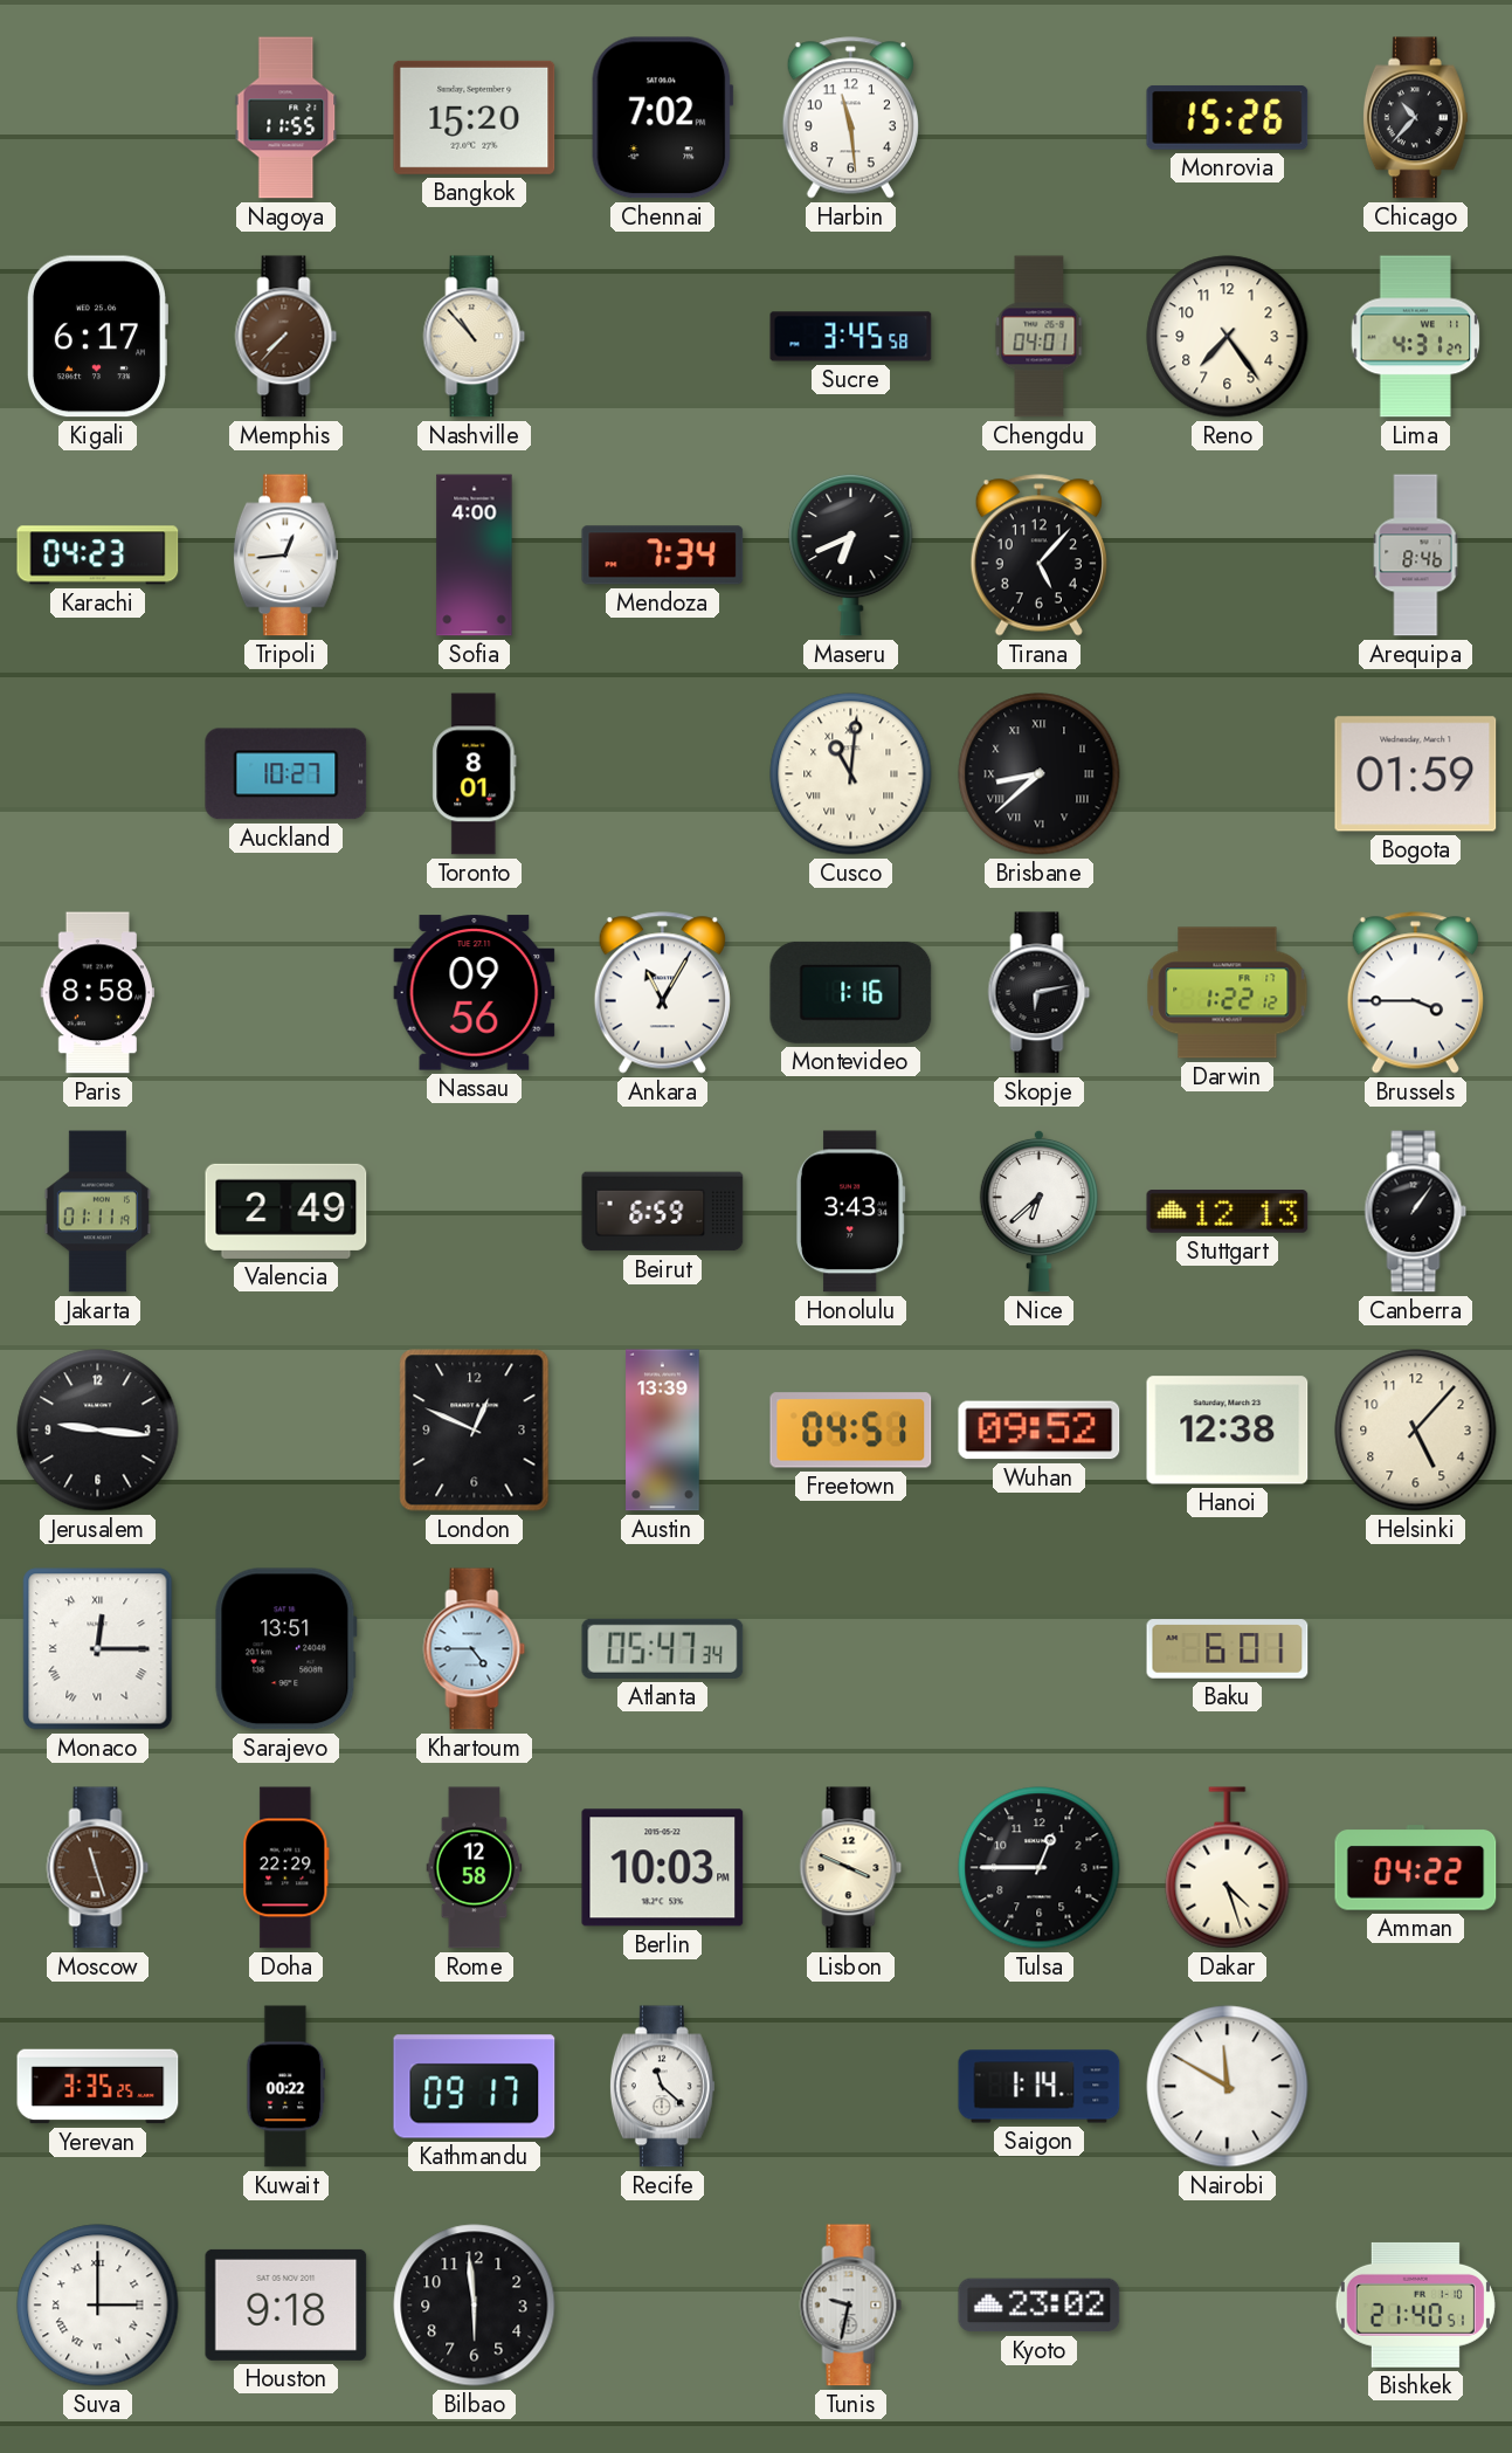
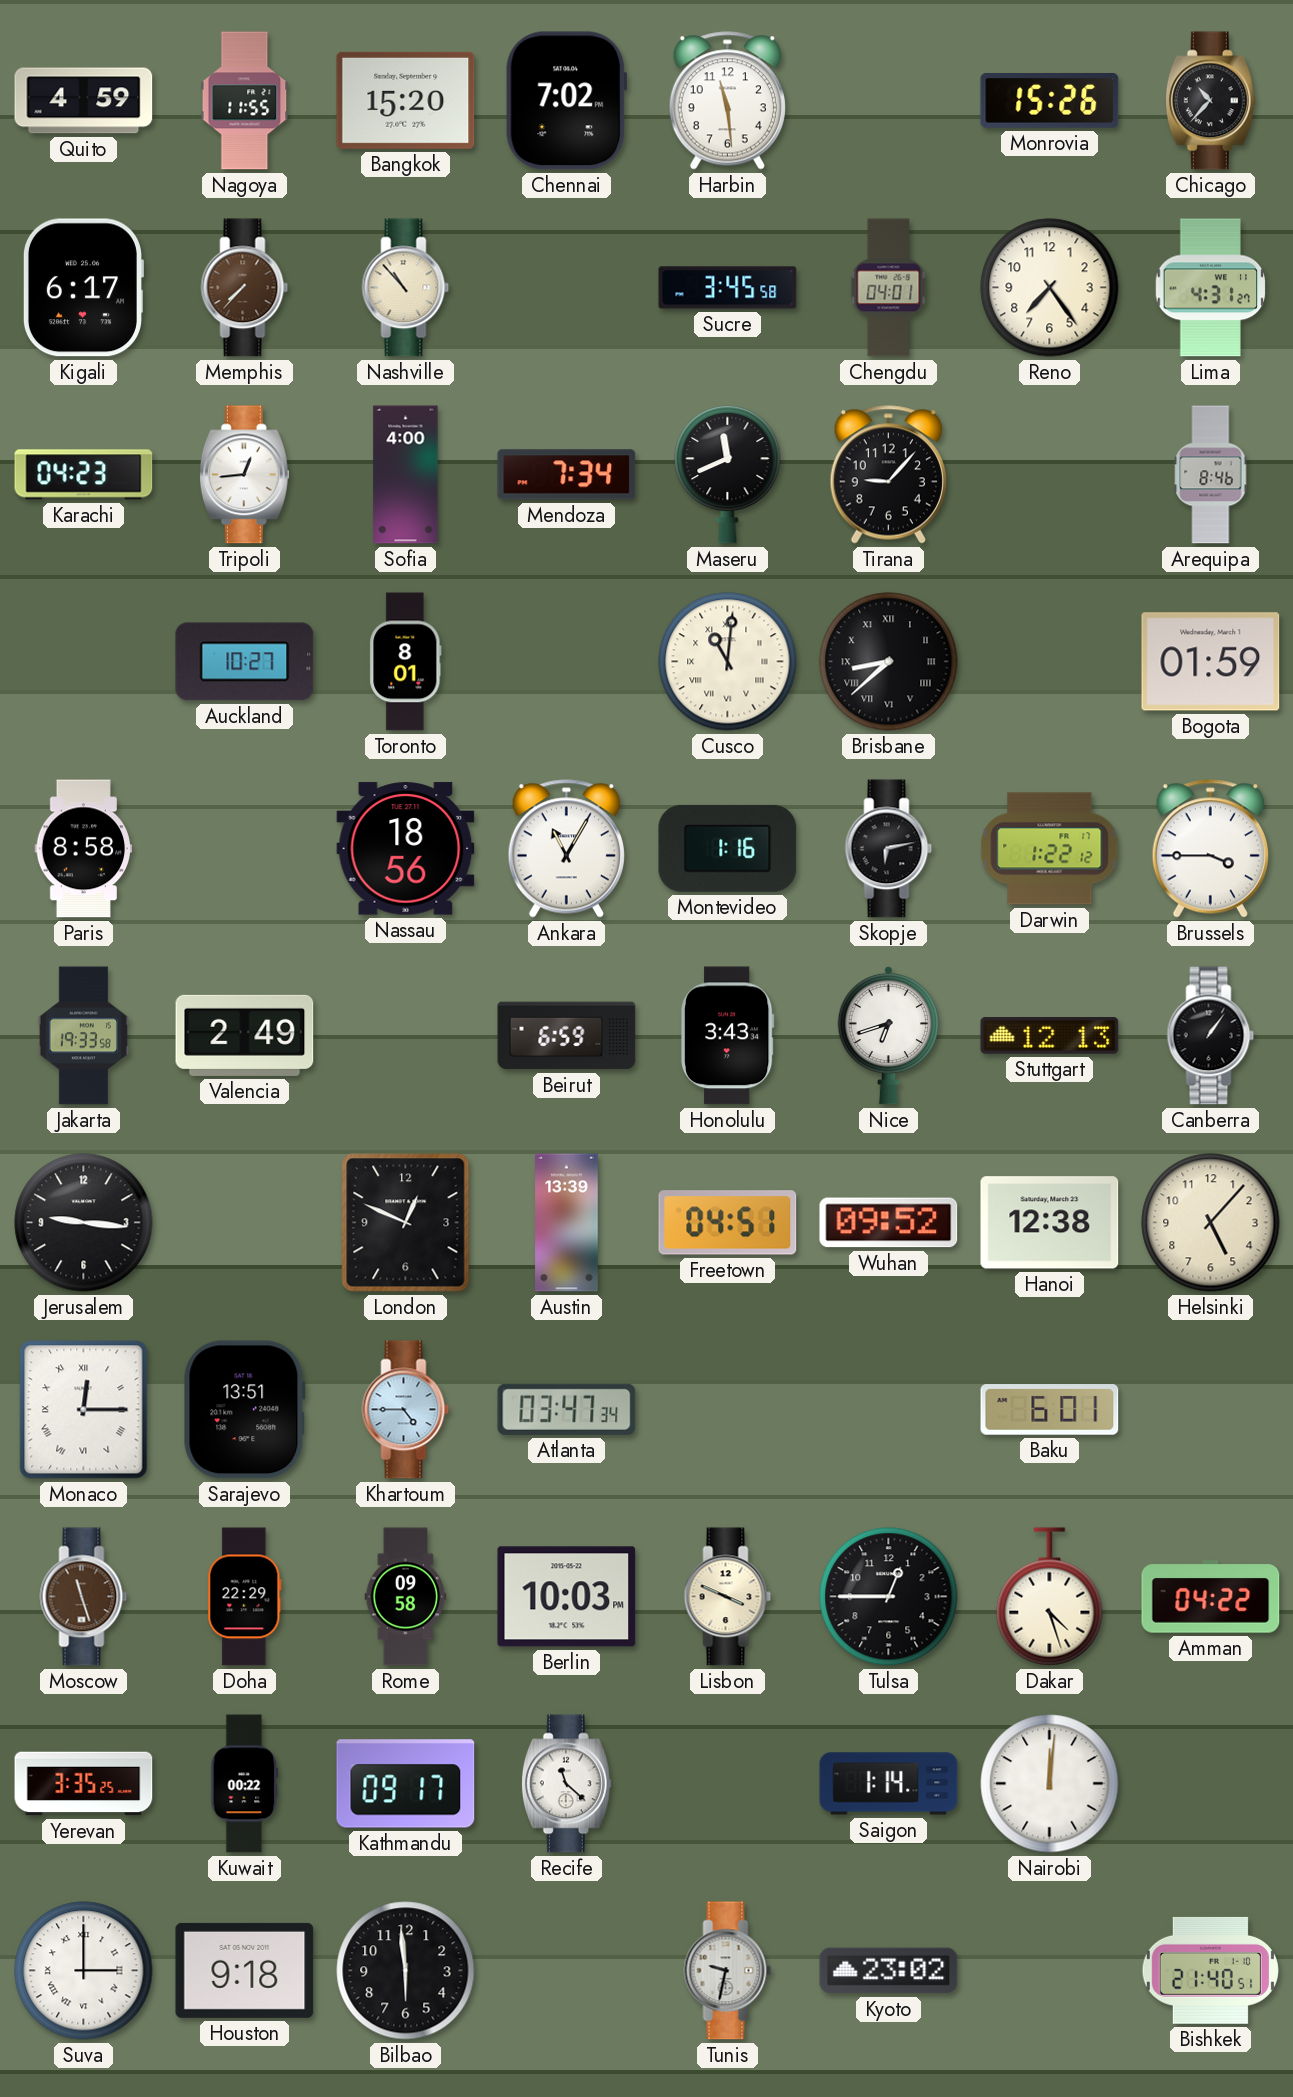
Quito: none -> 4:59 (84, 101)
Maseru: 6:41 -> 11:41 (728, 474)
Tirana: 5:07 -> 9:07 (888, 475)
Nassau: 09:56 -> 18:56 (406, 849)
Jakarta: 01:11 -> 19:33 (83, 1036)
Nice: 6:38 -> 6:42 (888, 1035)
Atlanta: 05:47 -> 03:47 (567, 1409)
Rome: 12:58 -> 09:58 (406, 1597)
Nairobi: 11:50 -> 12:01 (1050, 1784)
